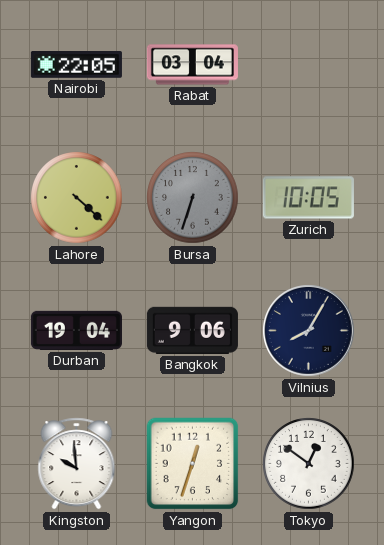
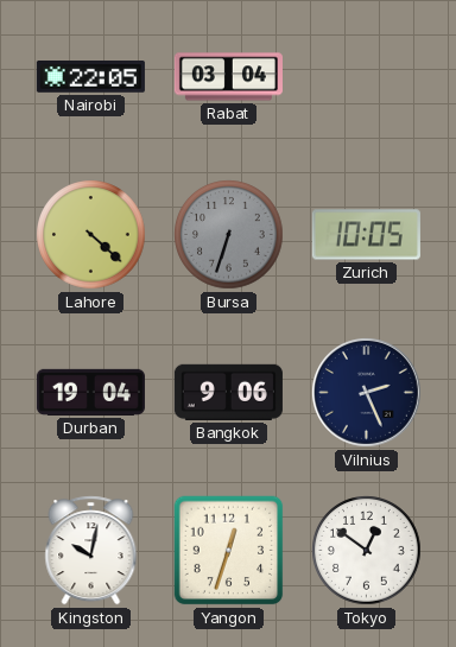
Vilnius: 8:05 -> 2:26 (367, 393)
Kingston: 9:59 -> 10:02 (91, 551)
